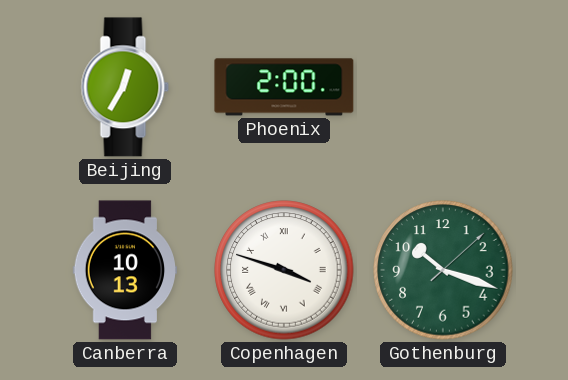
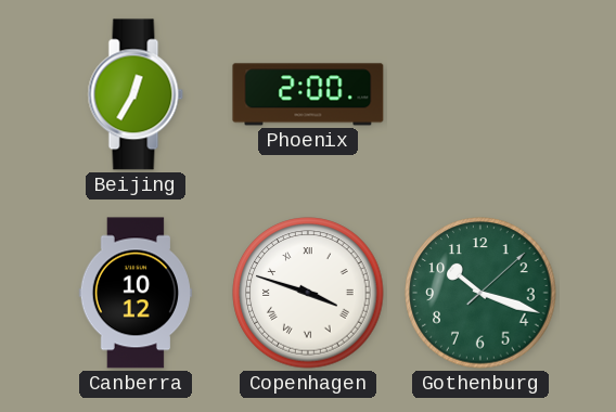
Canberra: 10:13 -> 10:12 (136, 293)
